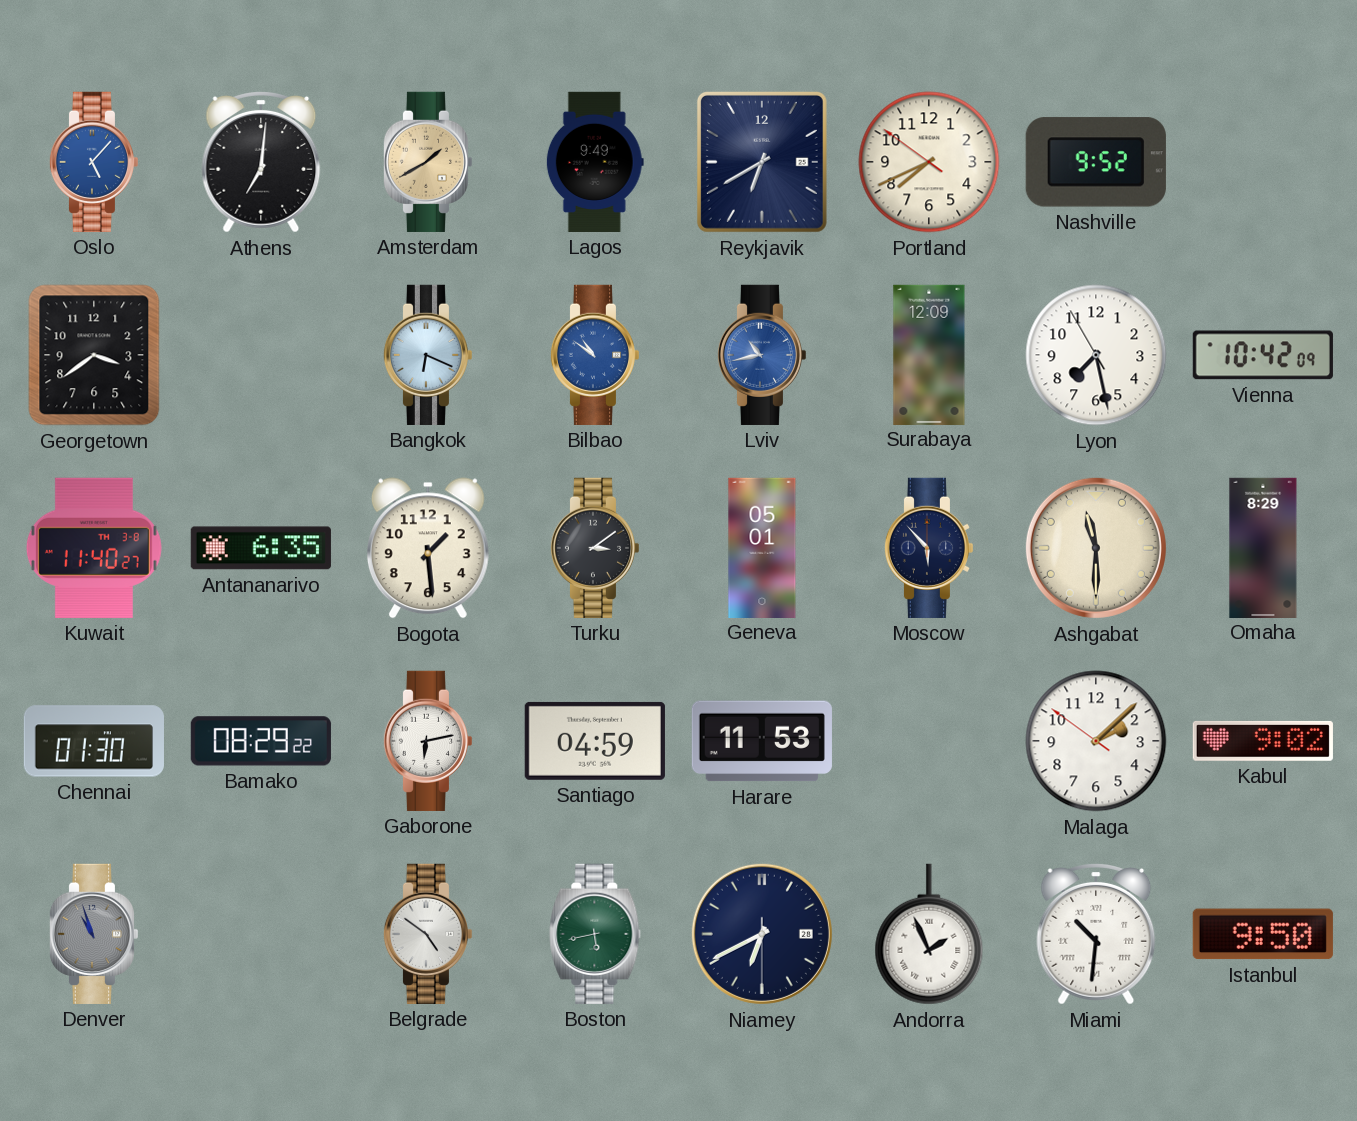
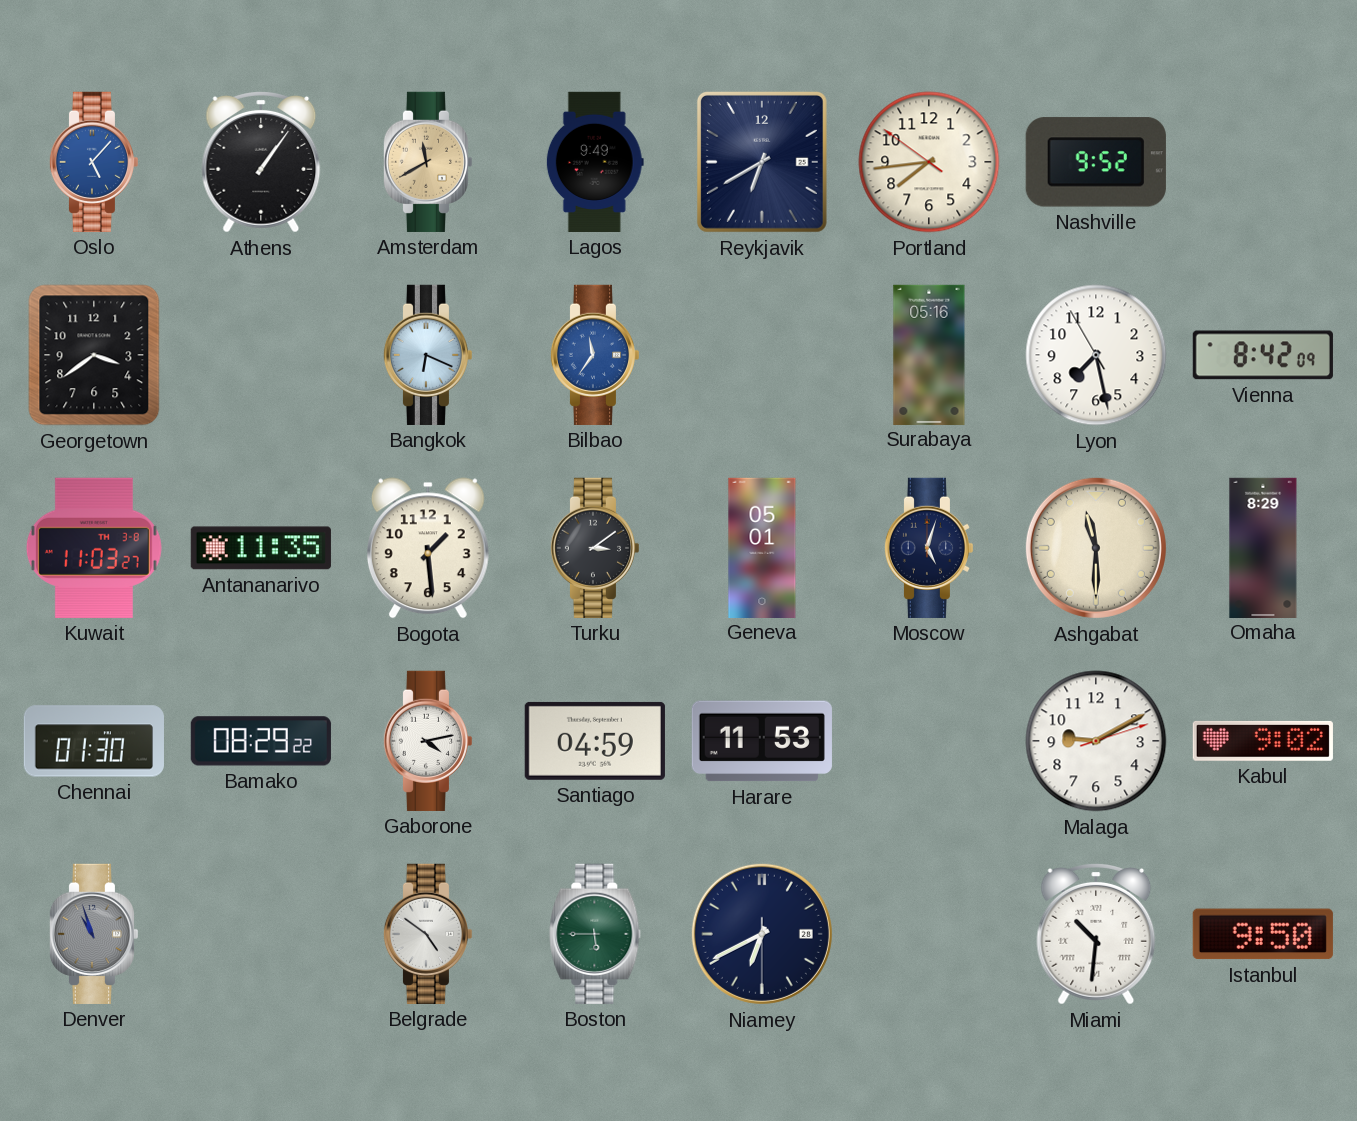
Athens: 7:01 -> 1:06 (261, 163)
Amsterdam: 1:40 -> 11:40 (428, 162)
Portland: 7:40 -> 7:43 (929, 162)
Bilbao: 10:51 -> 11:36 (595, 355)
Lviv: 10:43 -> none (762, 355)
Surabaya: 12:09 -> 05:16 (929, 354)
Vienna: 10:42 -> 8:42 (1263, 355)
Kuwait: 11:40 -> 11:03 (94, 548)
Antananarivo: 6:35 -> 11:35 (261, 548)
Moscow: 5:53 -> 5:03 (929, 548)
Gaborone: 6:13 -> 4:13 (428, 741)
Malaga: 2:07 -> 9:10 (1096, 741)
Boston: 5:43 -> 5:45 (595, 934)
Andorra: 1:56 -> none (929, 934)
